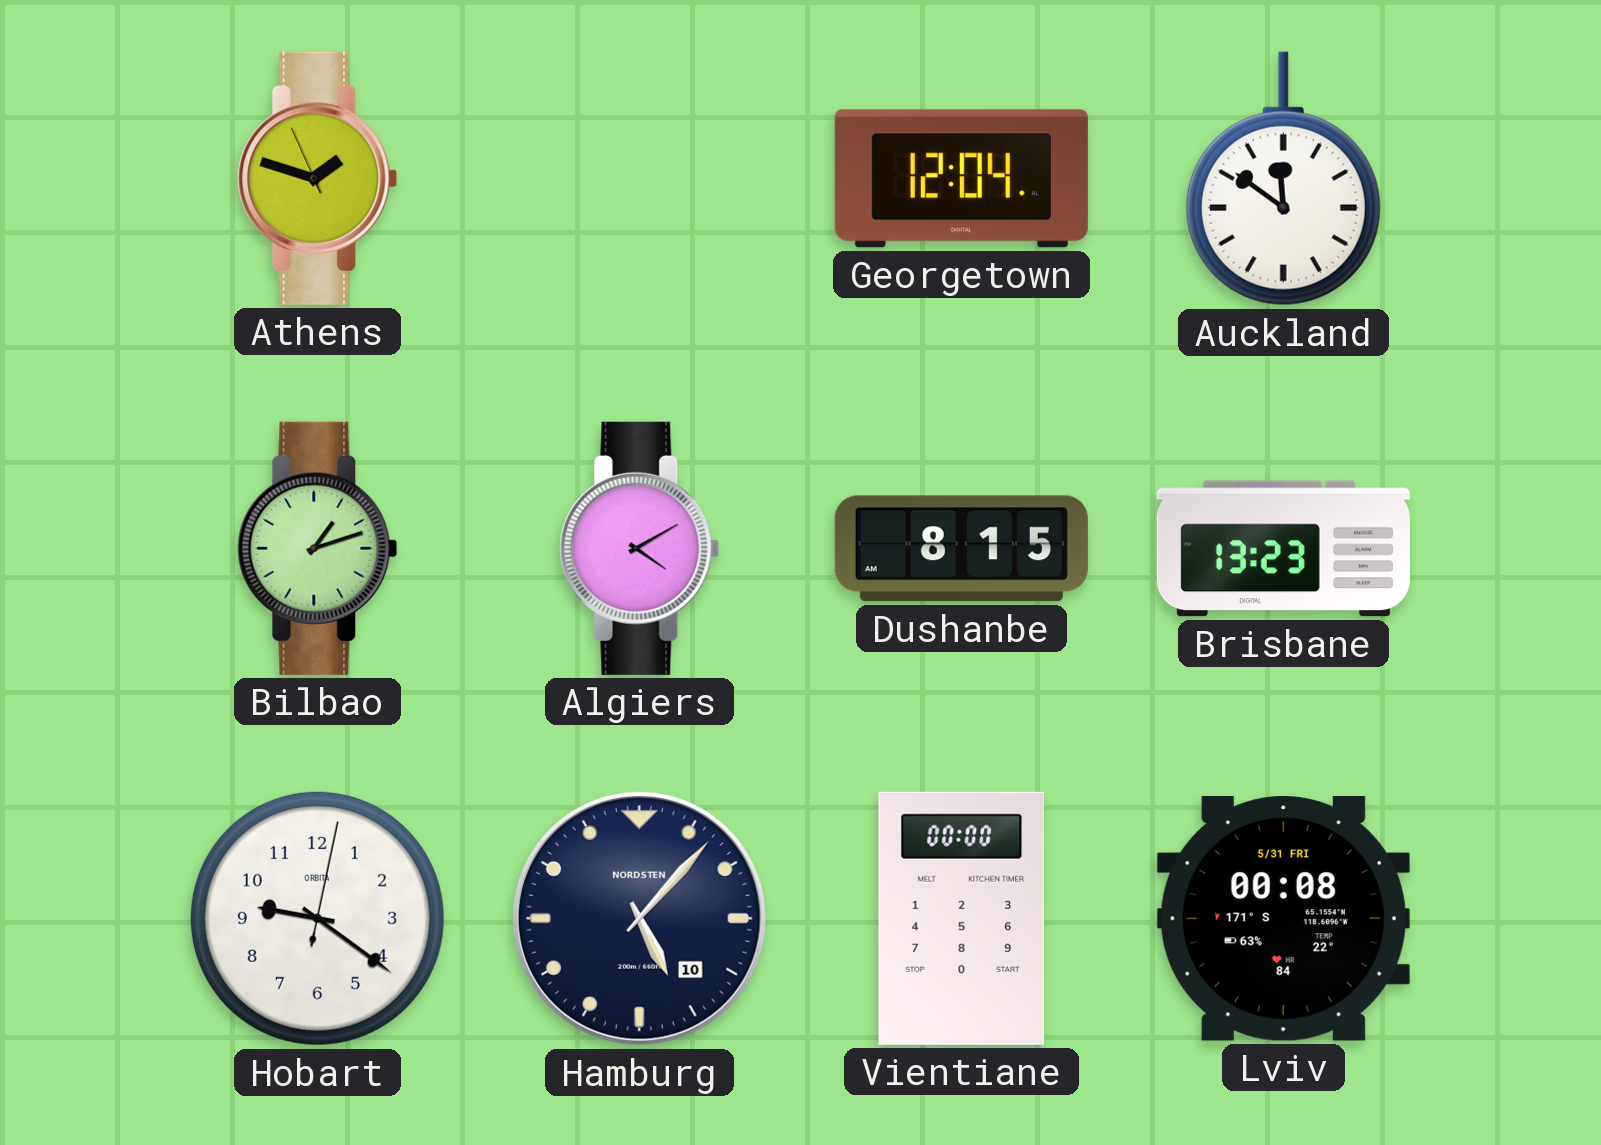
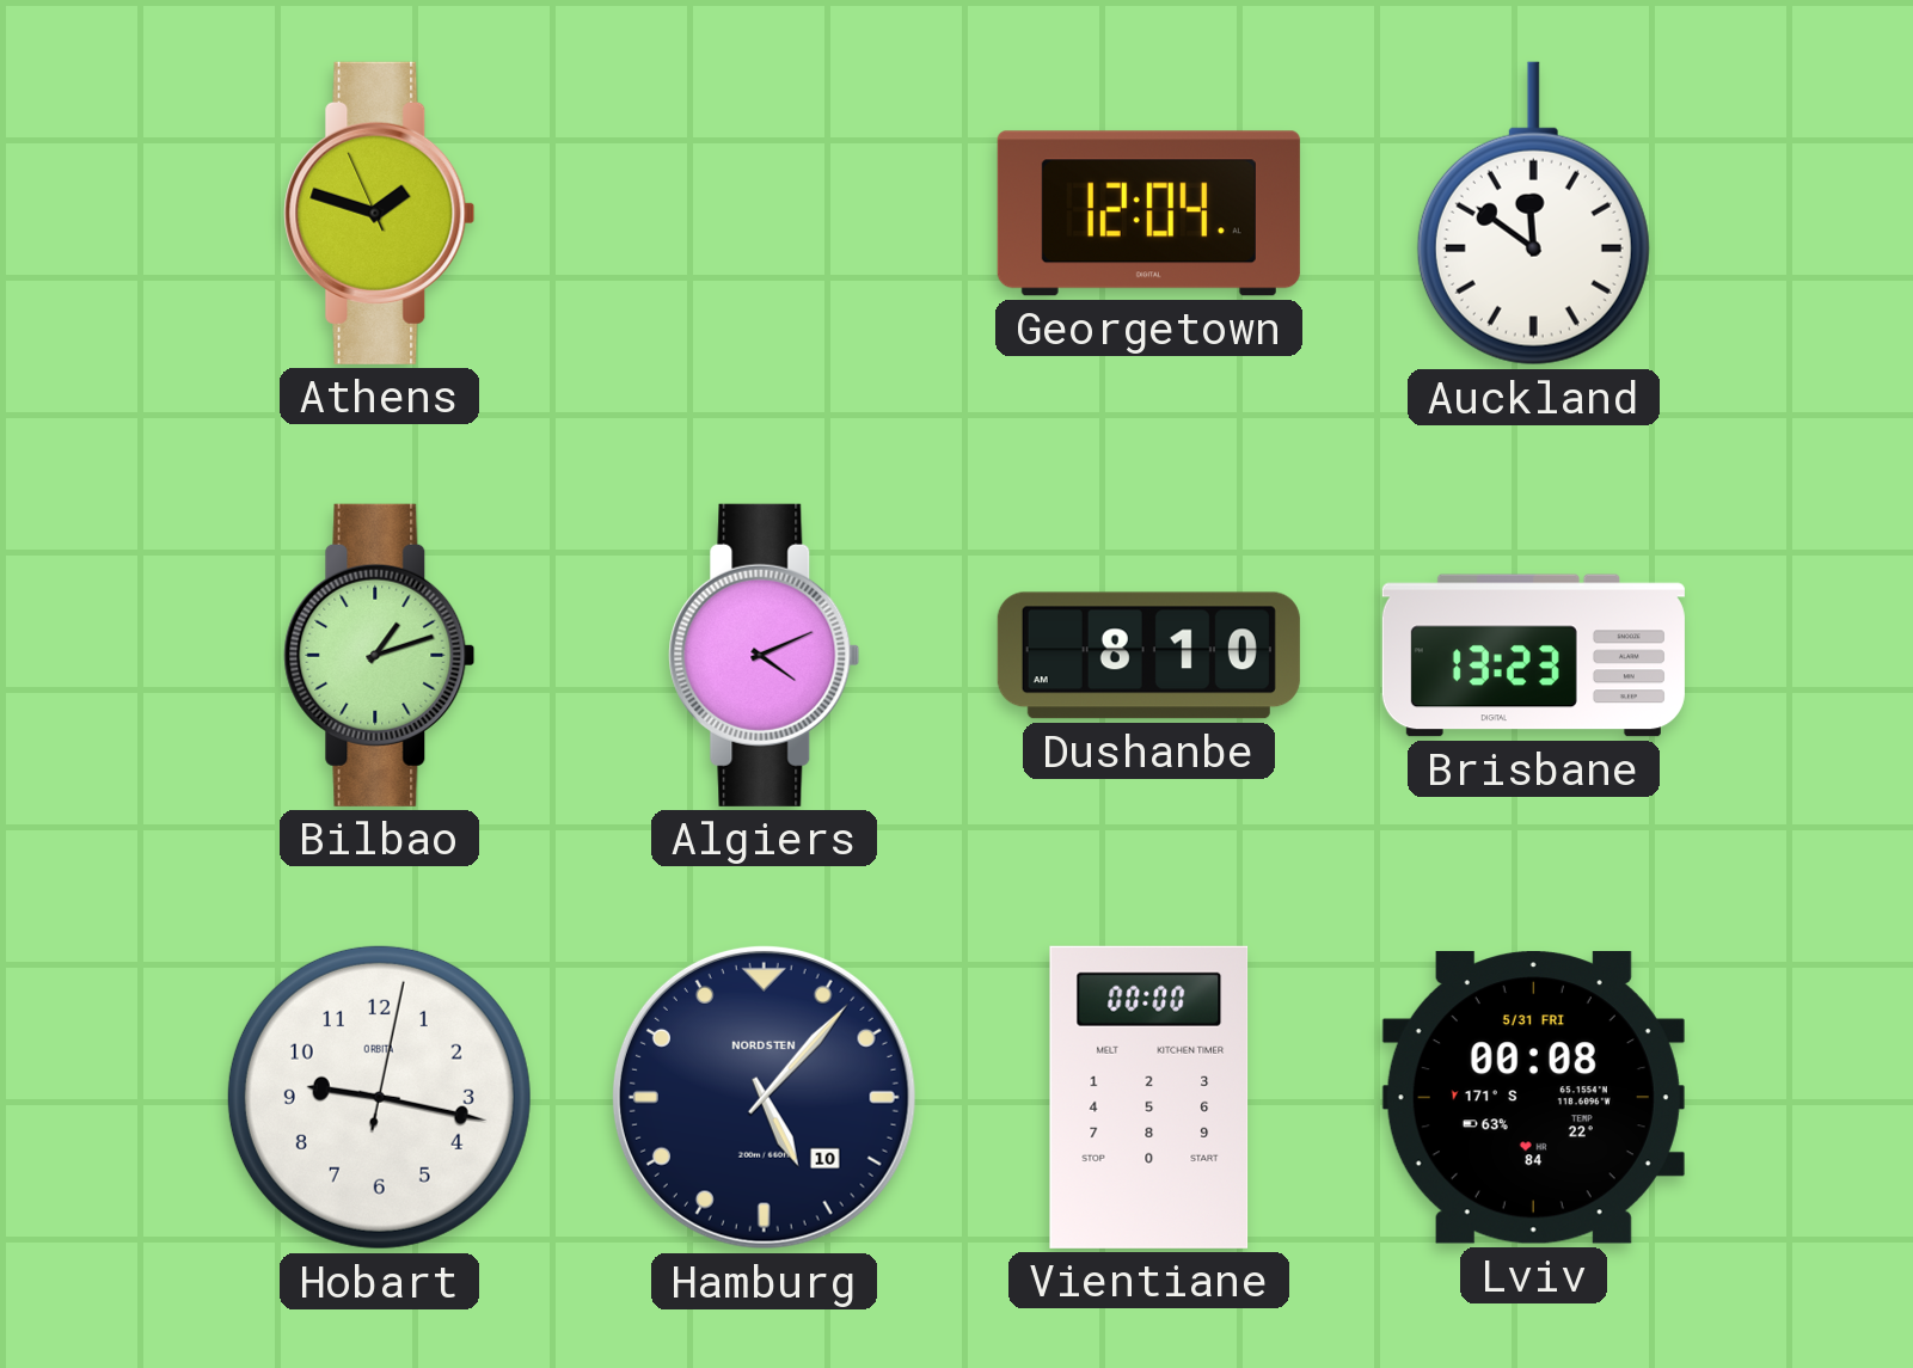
Algiers: 4:10 -> 4:11 (765, 655)
Dushanbe: 8:15 -> 8:10 (1148, 656)
Hobart: 9:21 -> 9:17 (379, 1097)
